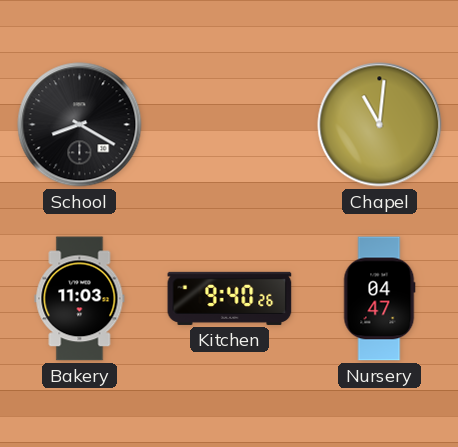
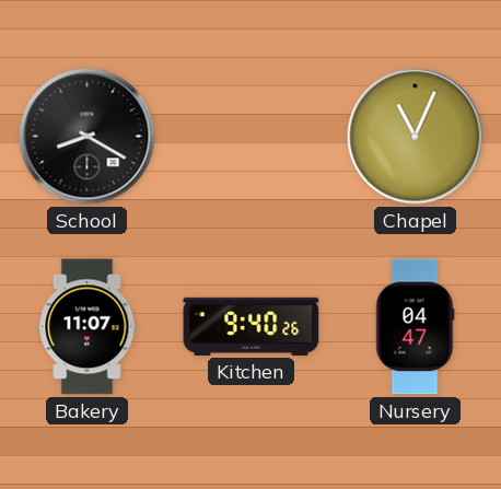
Chapel: 11:01 -> 11:04 (416, 137)
Bakery: 11:03 -> 11:07 (88, 327)
